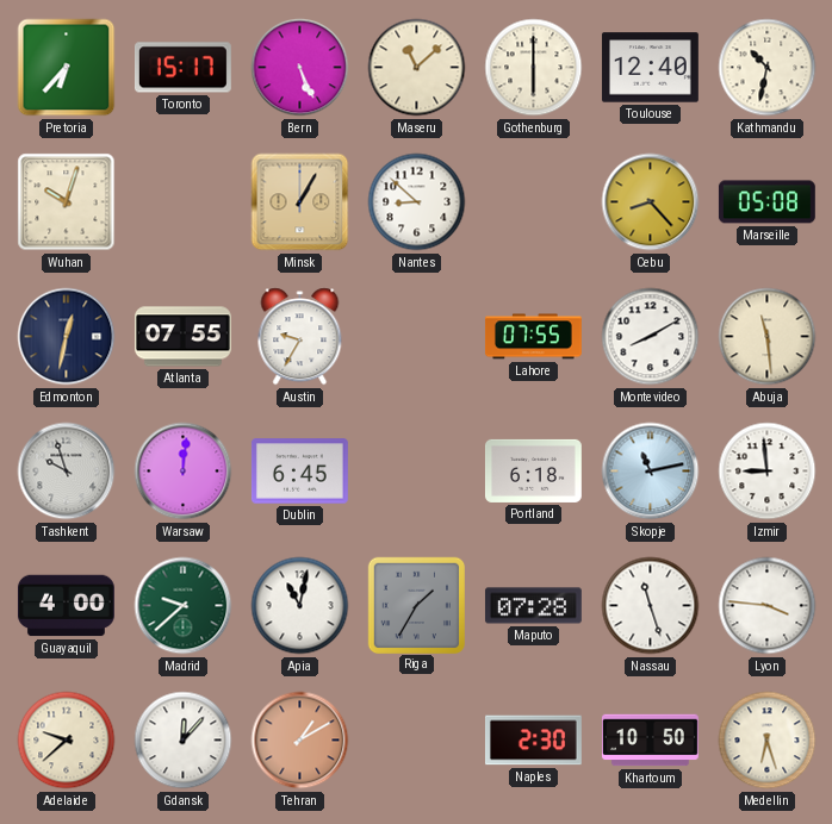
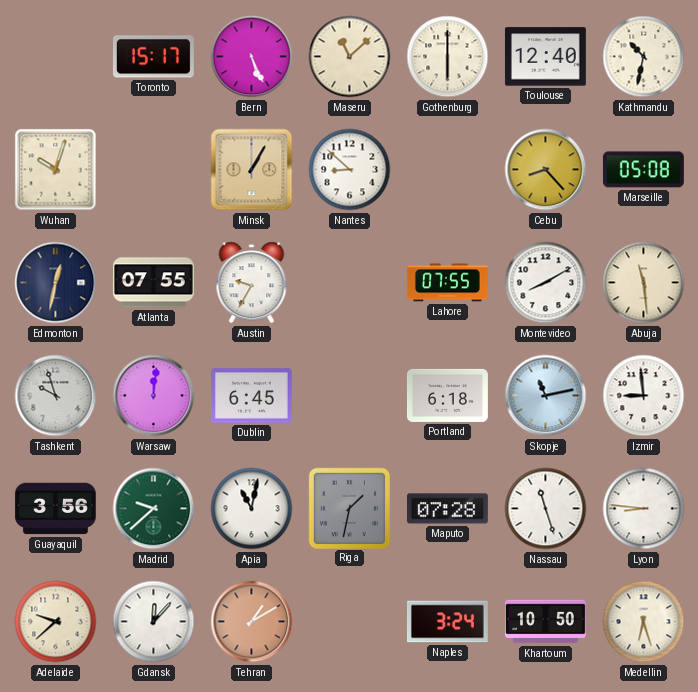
Pretoria: 6:37 -> none (67, 68)
Guayaquil: 4:00 -> 3:56 (55, 509)
Riga: 1:35 -> 1:32 (349, 508)
Lyon: 3:46 -> 8:46 (644, 509)
Naples: 2:30 -> 3:24 (447, 622)
